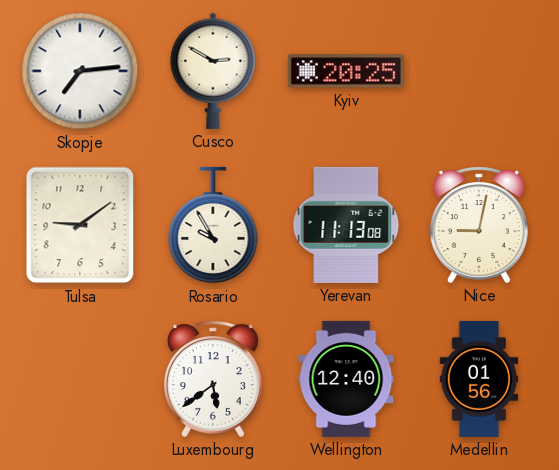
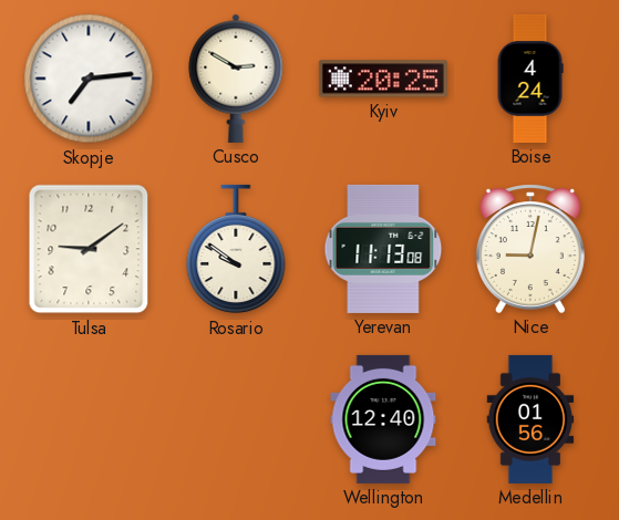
Boise: none -> 4:24 (530, 79)
Rosario: 9:55 -> 9:51 (236, 249)
Luxembourg: 5:39 -> none (213, 379)
